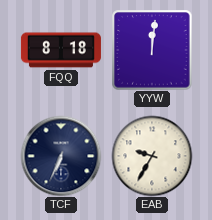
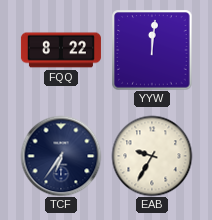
FQQ: 8:18 -> 8:22 (61, 50)
TCF: 6:34 -> 6:36 (61, 156)
